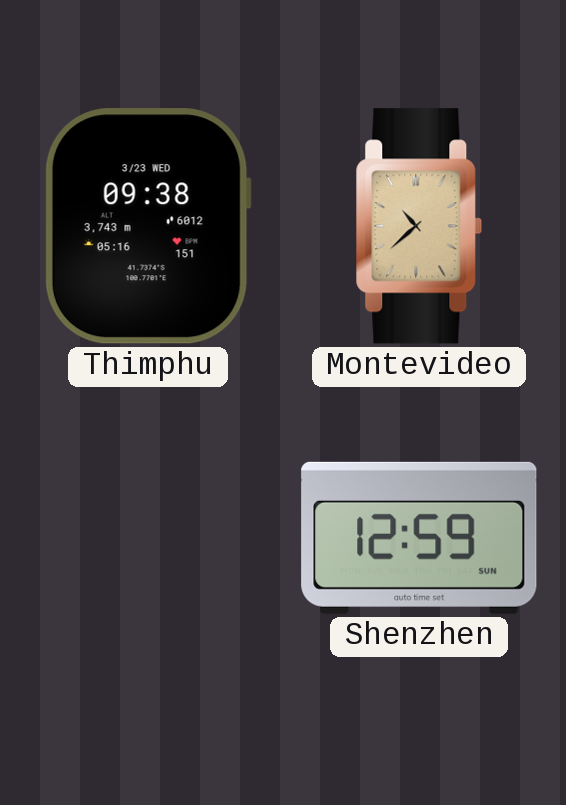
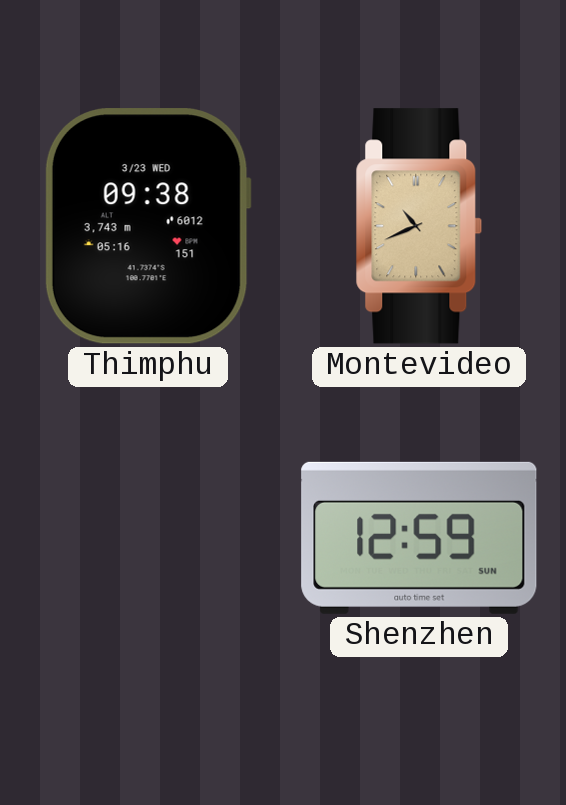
Montevideo: 10:38 -> 10:41 (419, 226)
